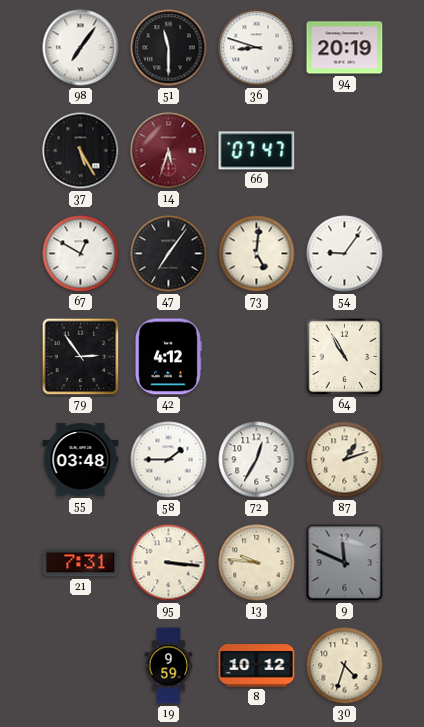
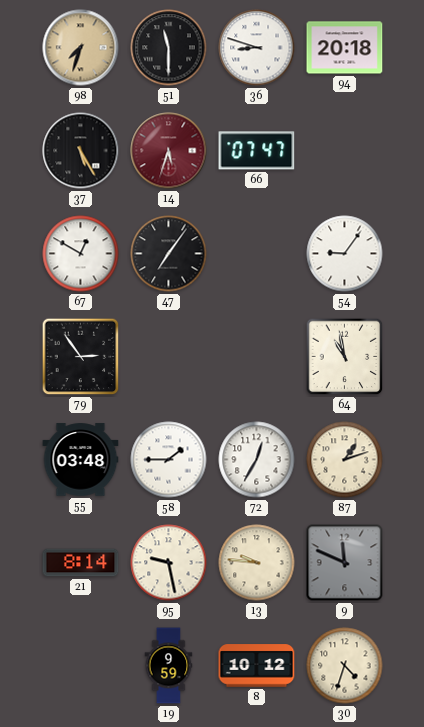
98: 7:06 -> 7:33 (81, 48)
98 dial: white -> champagne (81, 48)
94: 20:19 -> 20:18 (345, 48)
73: 5:01 -> none (257, 254)
42: 4:12 -> none (168, 357)
64: 10:55 -> 10:58 (345, 357)
21: 7:31 -> 8:14 (81, 563)
95: 3:16 -> 9:28 (169, 563)
